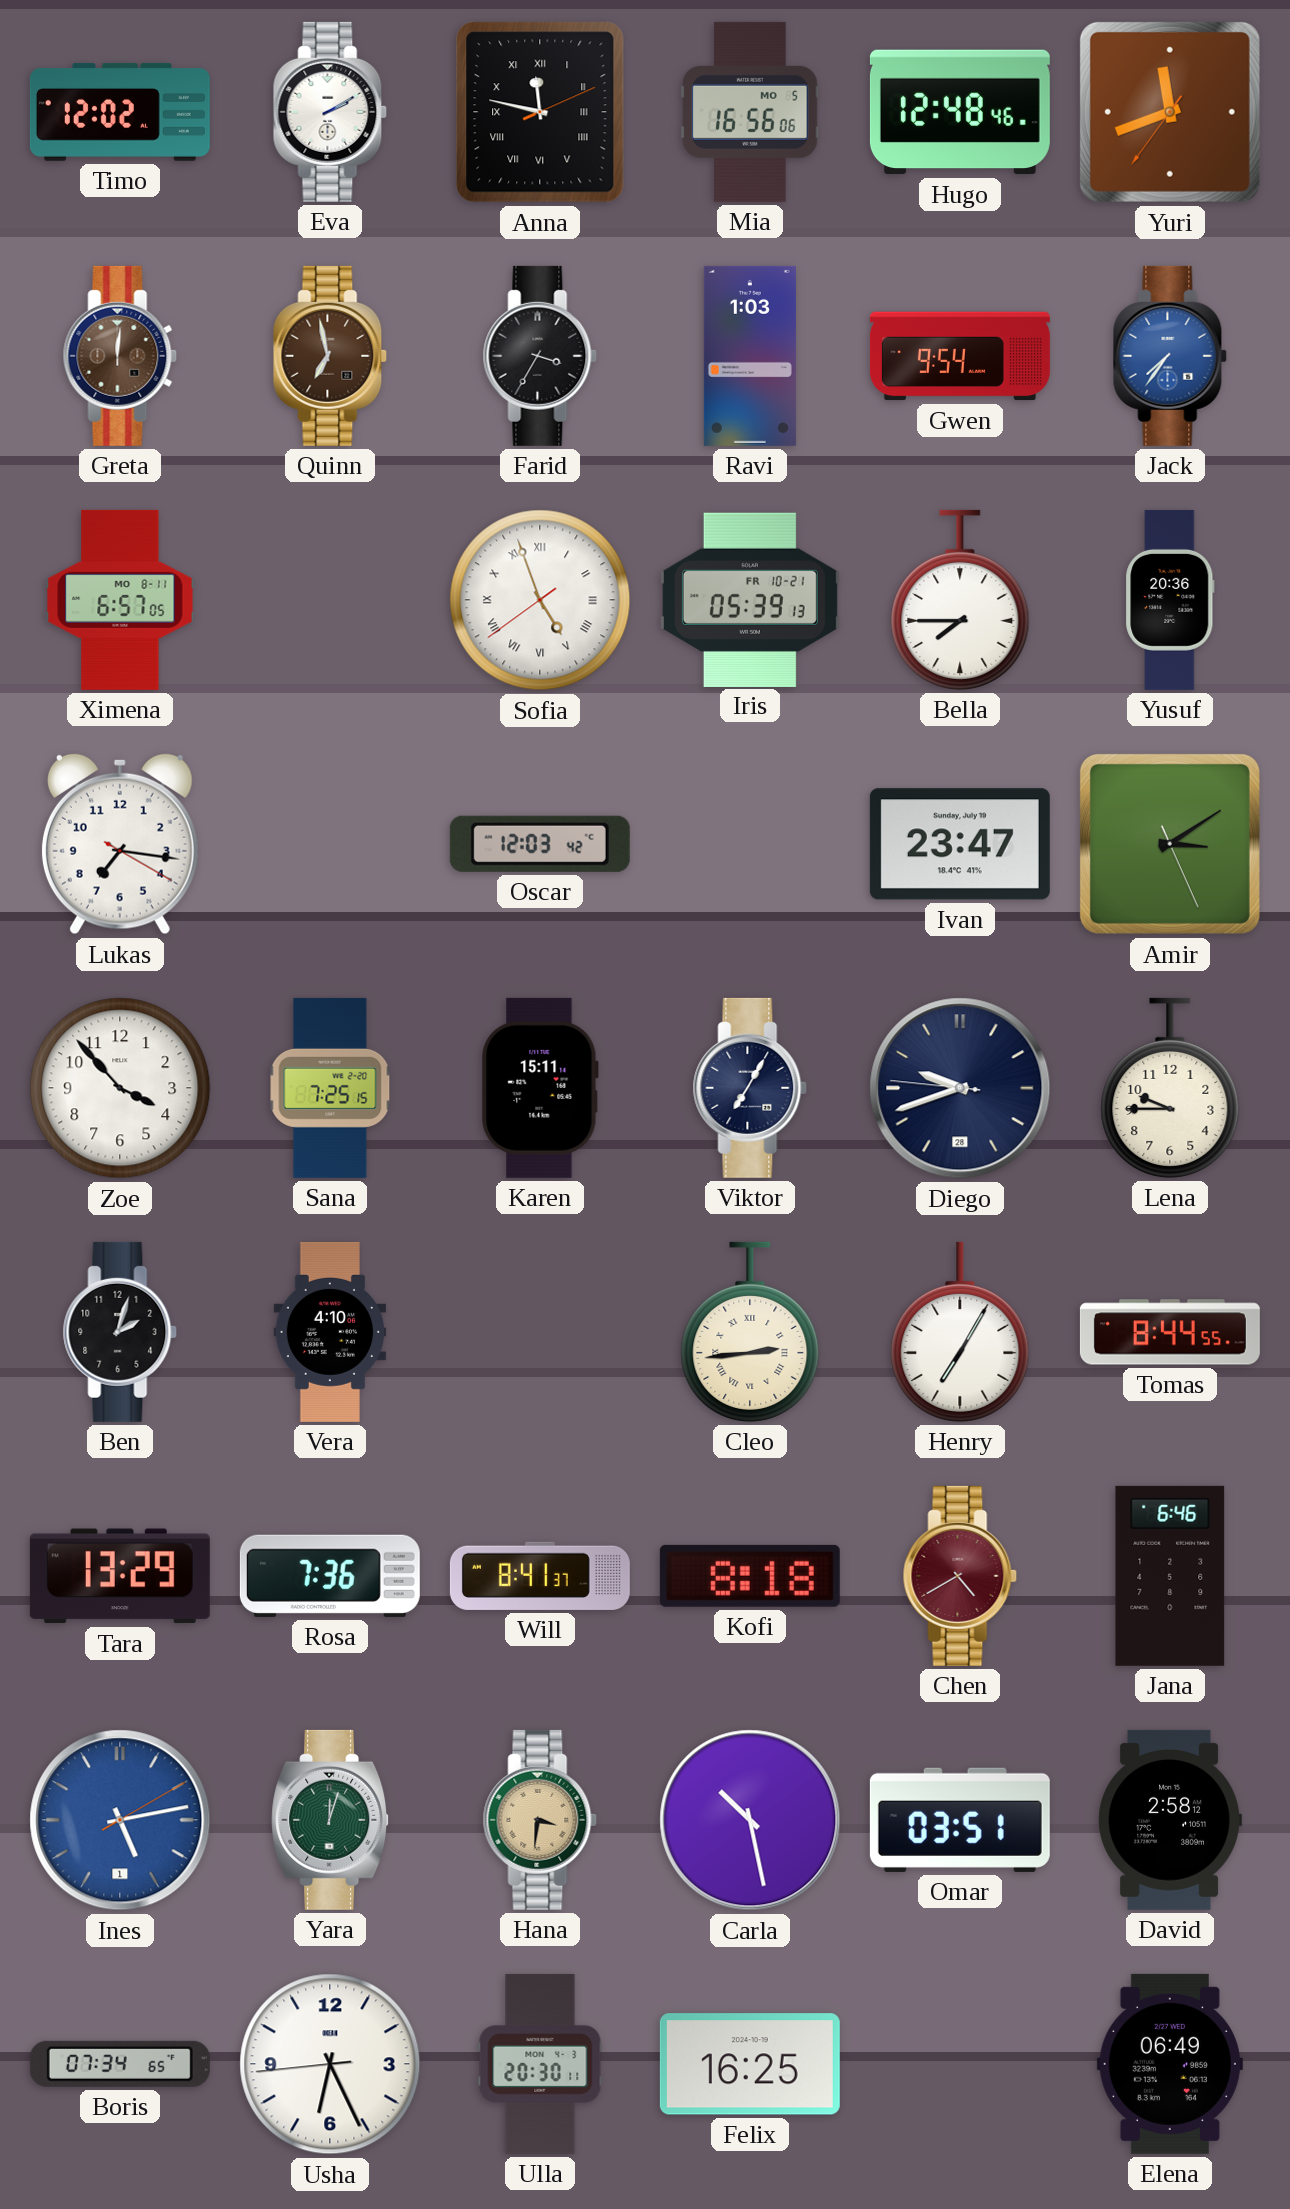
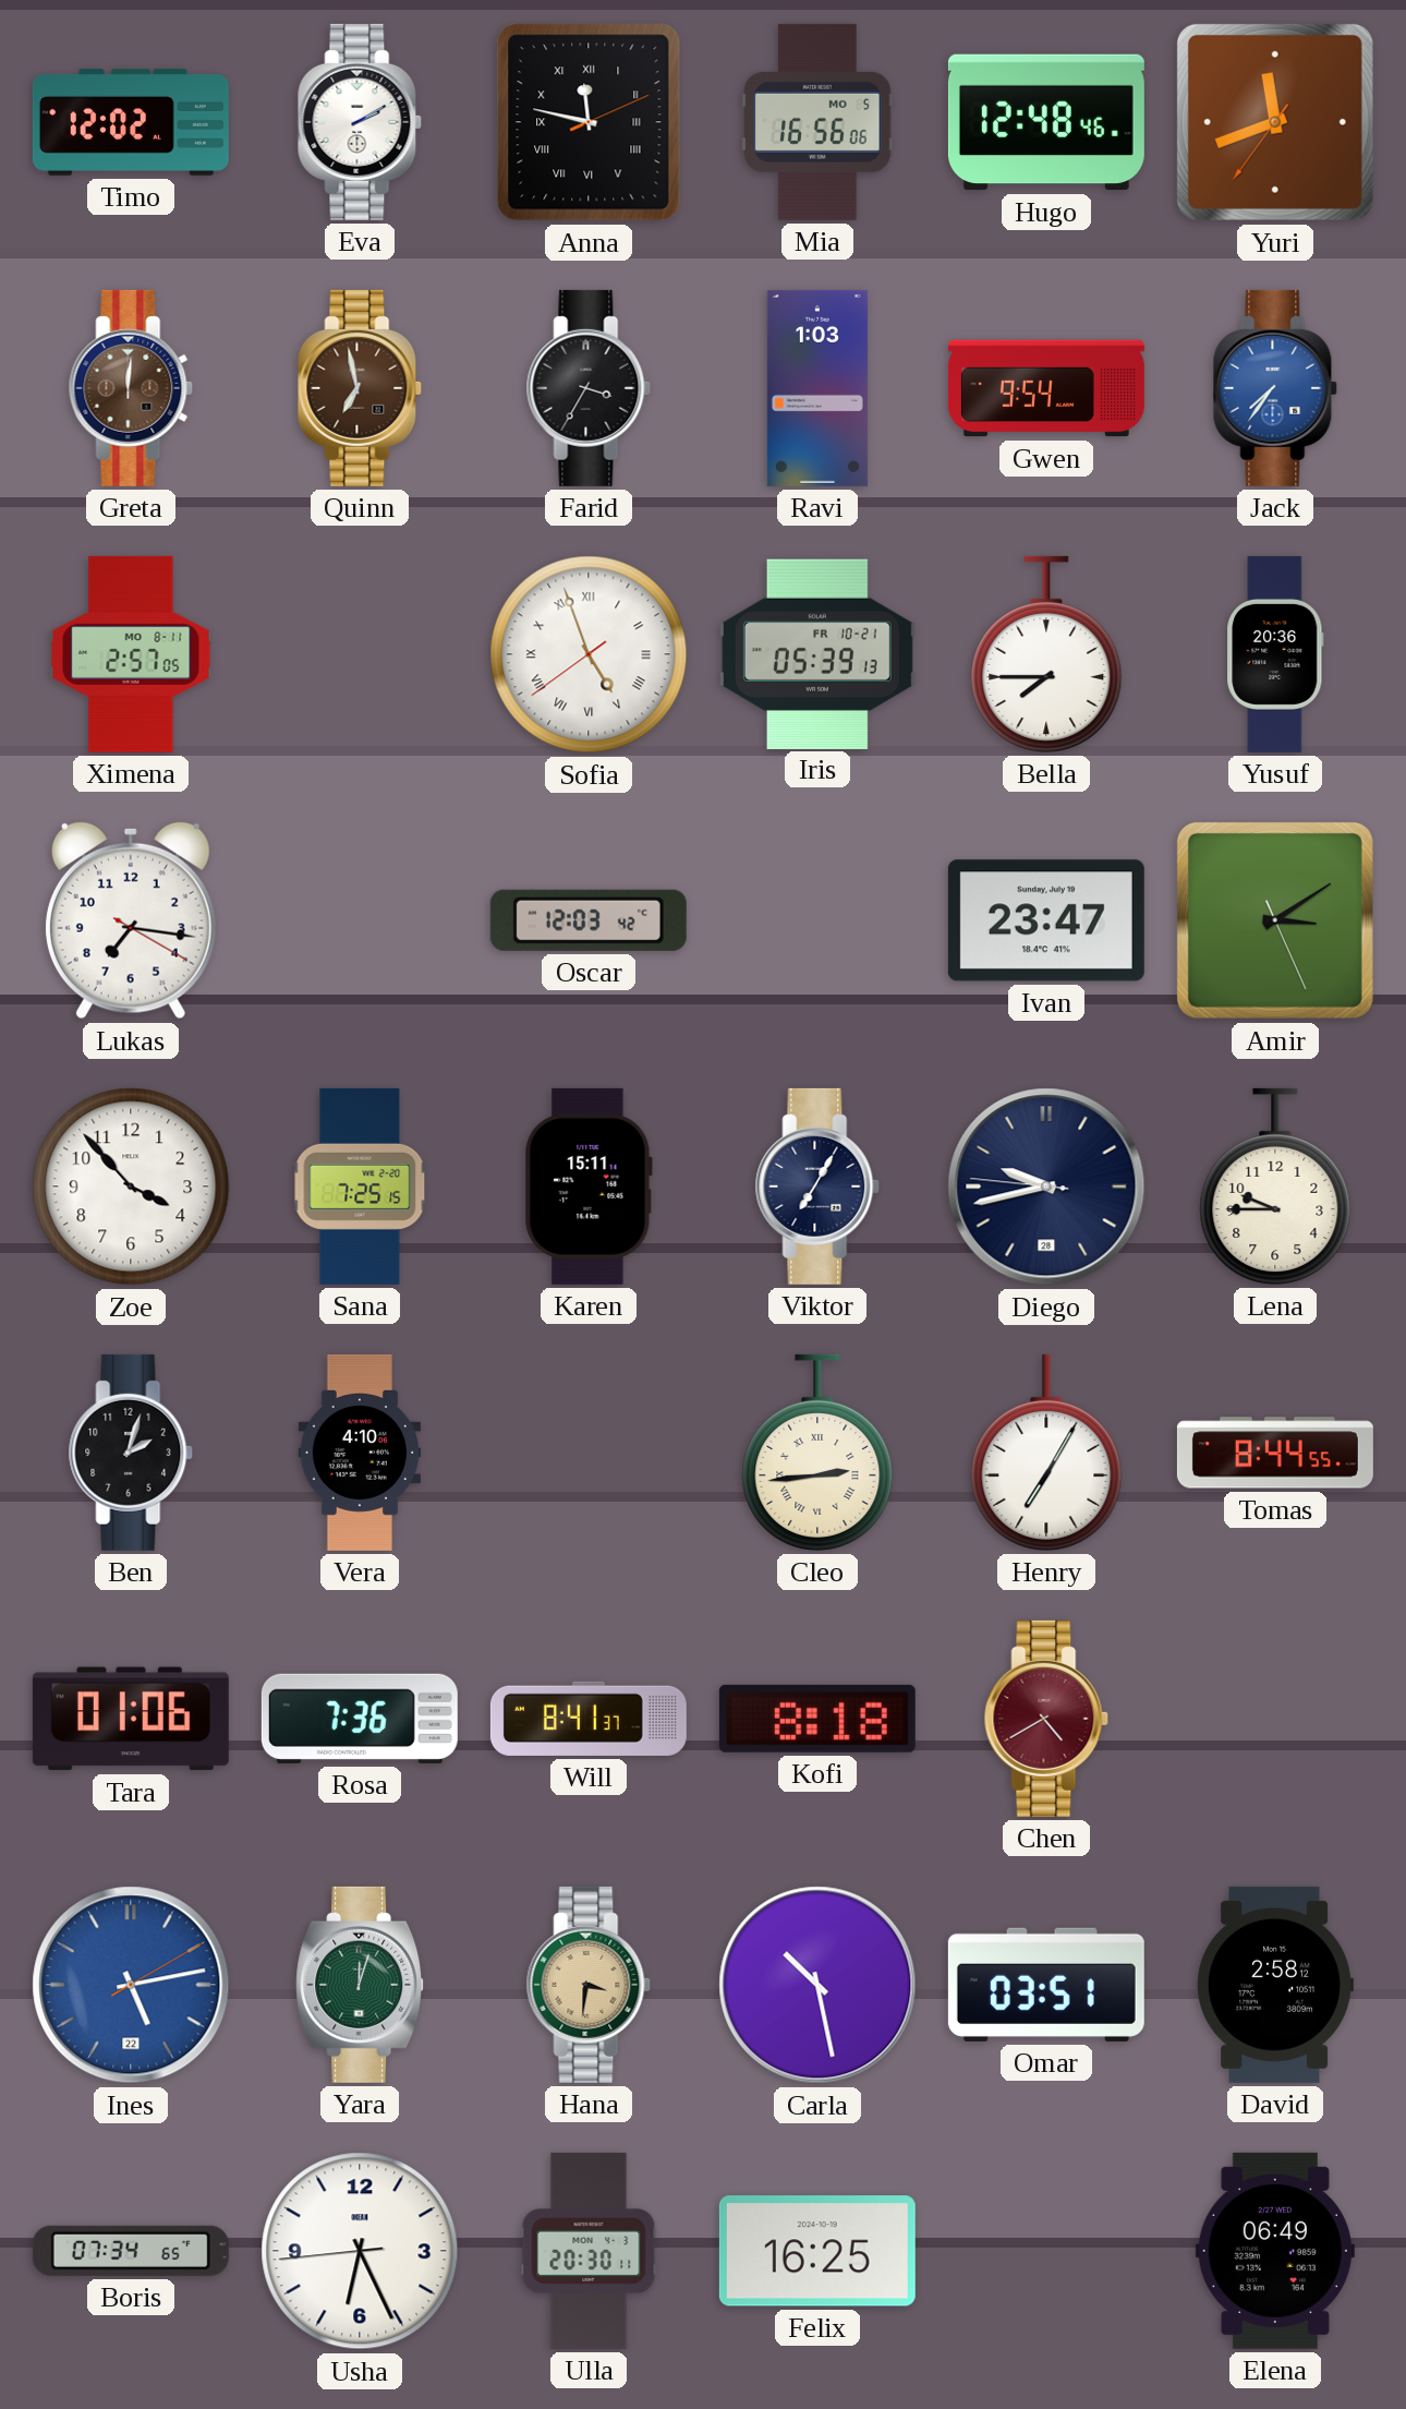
Ximena: 6:57 -> 2:57 (131, 654)
Diego: 9:41 -> 9:42 (1046, 1187)
Tara: 13:29 -> 01:06 (131, 1719)
Jana: 6:46 -> none (1170, 1576)
Ines date: 1 -> 22 (131, 1985)
